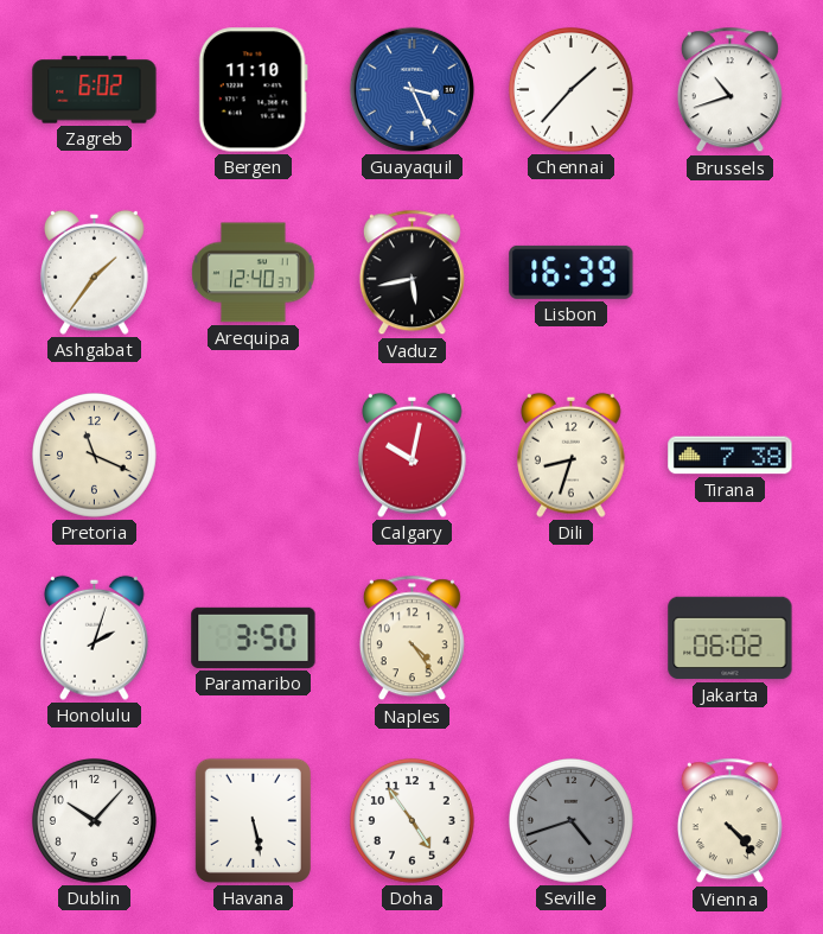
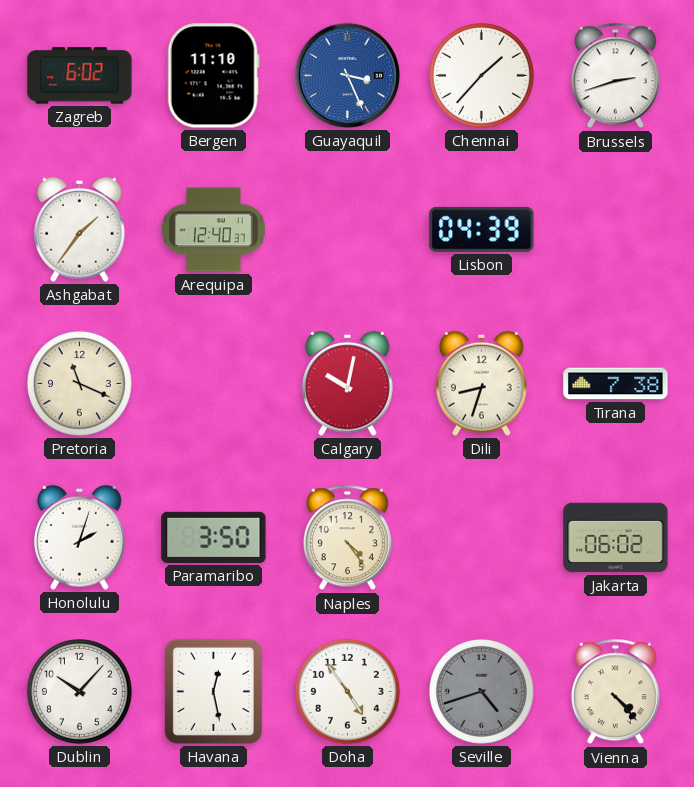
Brussels: 10:42 -> 2:42 (615, 76)
Vaduz: 5:43 -> none (411, 273)
Lisbon: 16:39 -> 04:39 (482, 229)
Havana: 5:28 -> 12:28 (213, 691)
